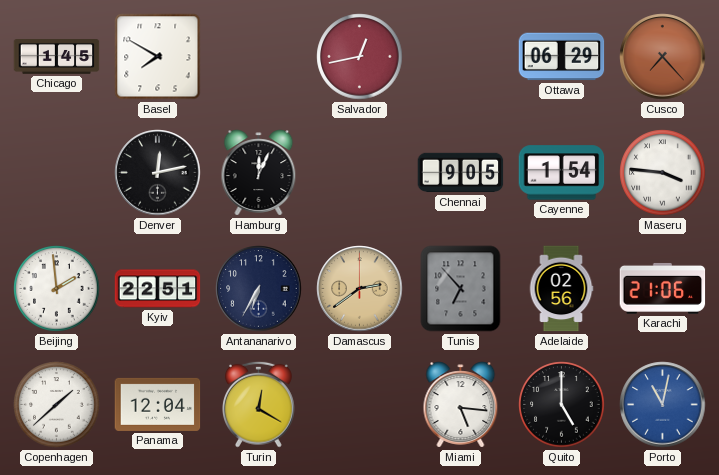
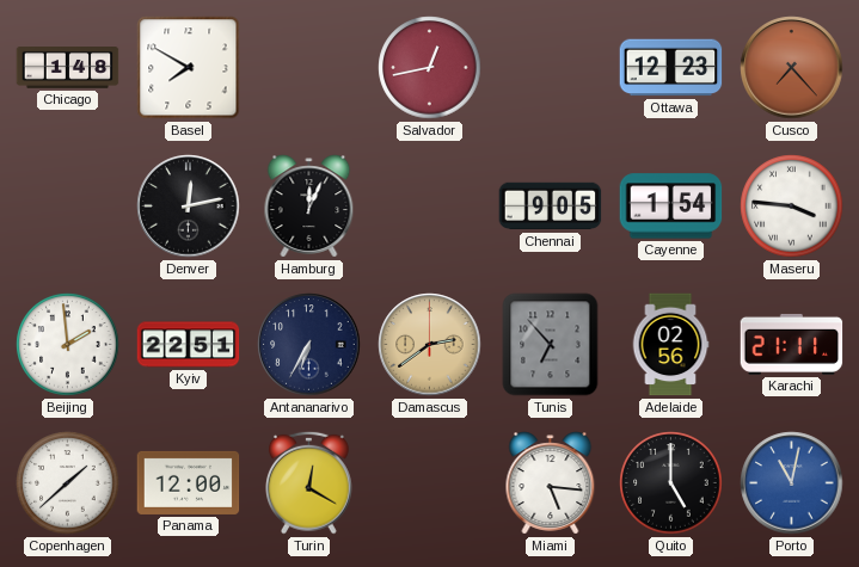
Chicago: 1:45 -> 1:48 (68, 68)
Ottawa: 06:29 -> 12:23 (671, 68)
Karachi: 21:06 -> 21:11 (792, 344)
Panama: 12:04 -> 12:00 (189, 482)
